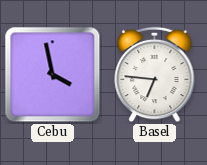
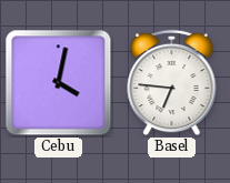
Cebu: 3:58 -> 4:02 (59, 83)
